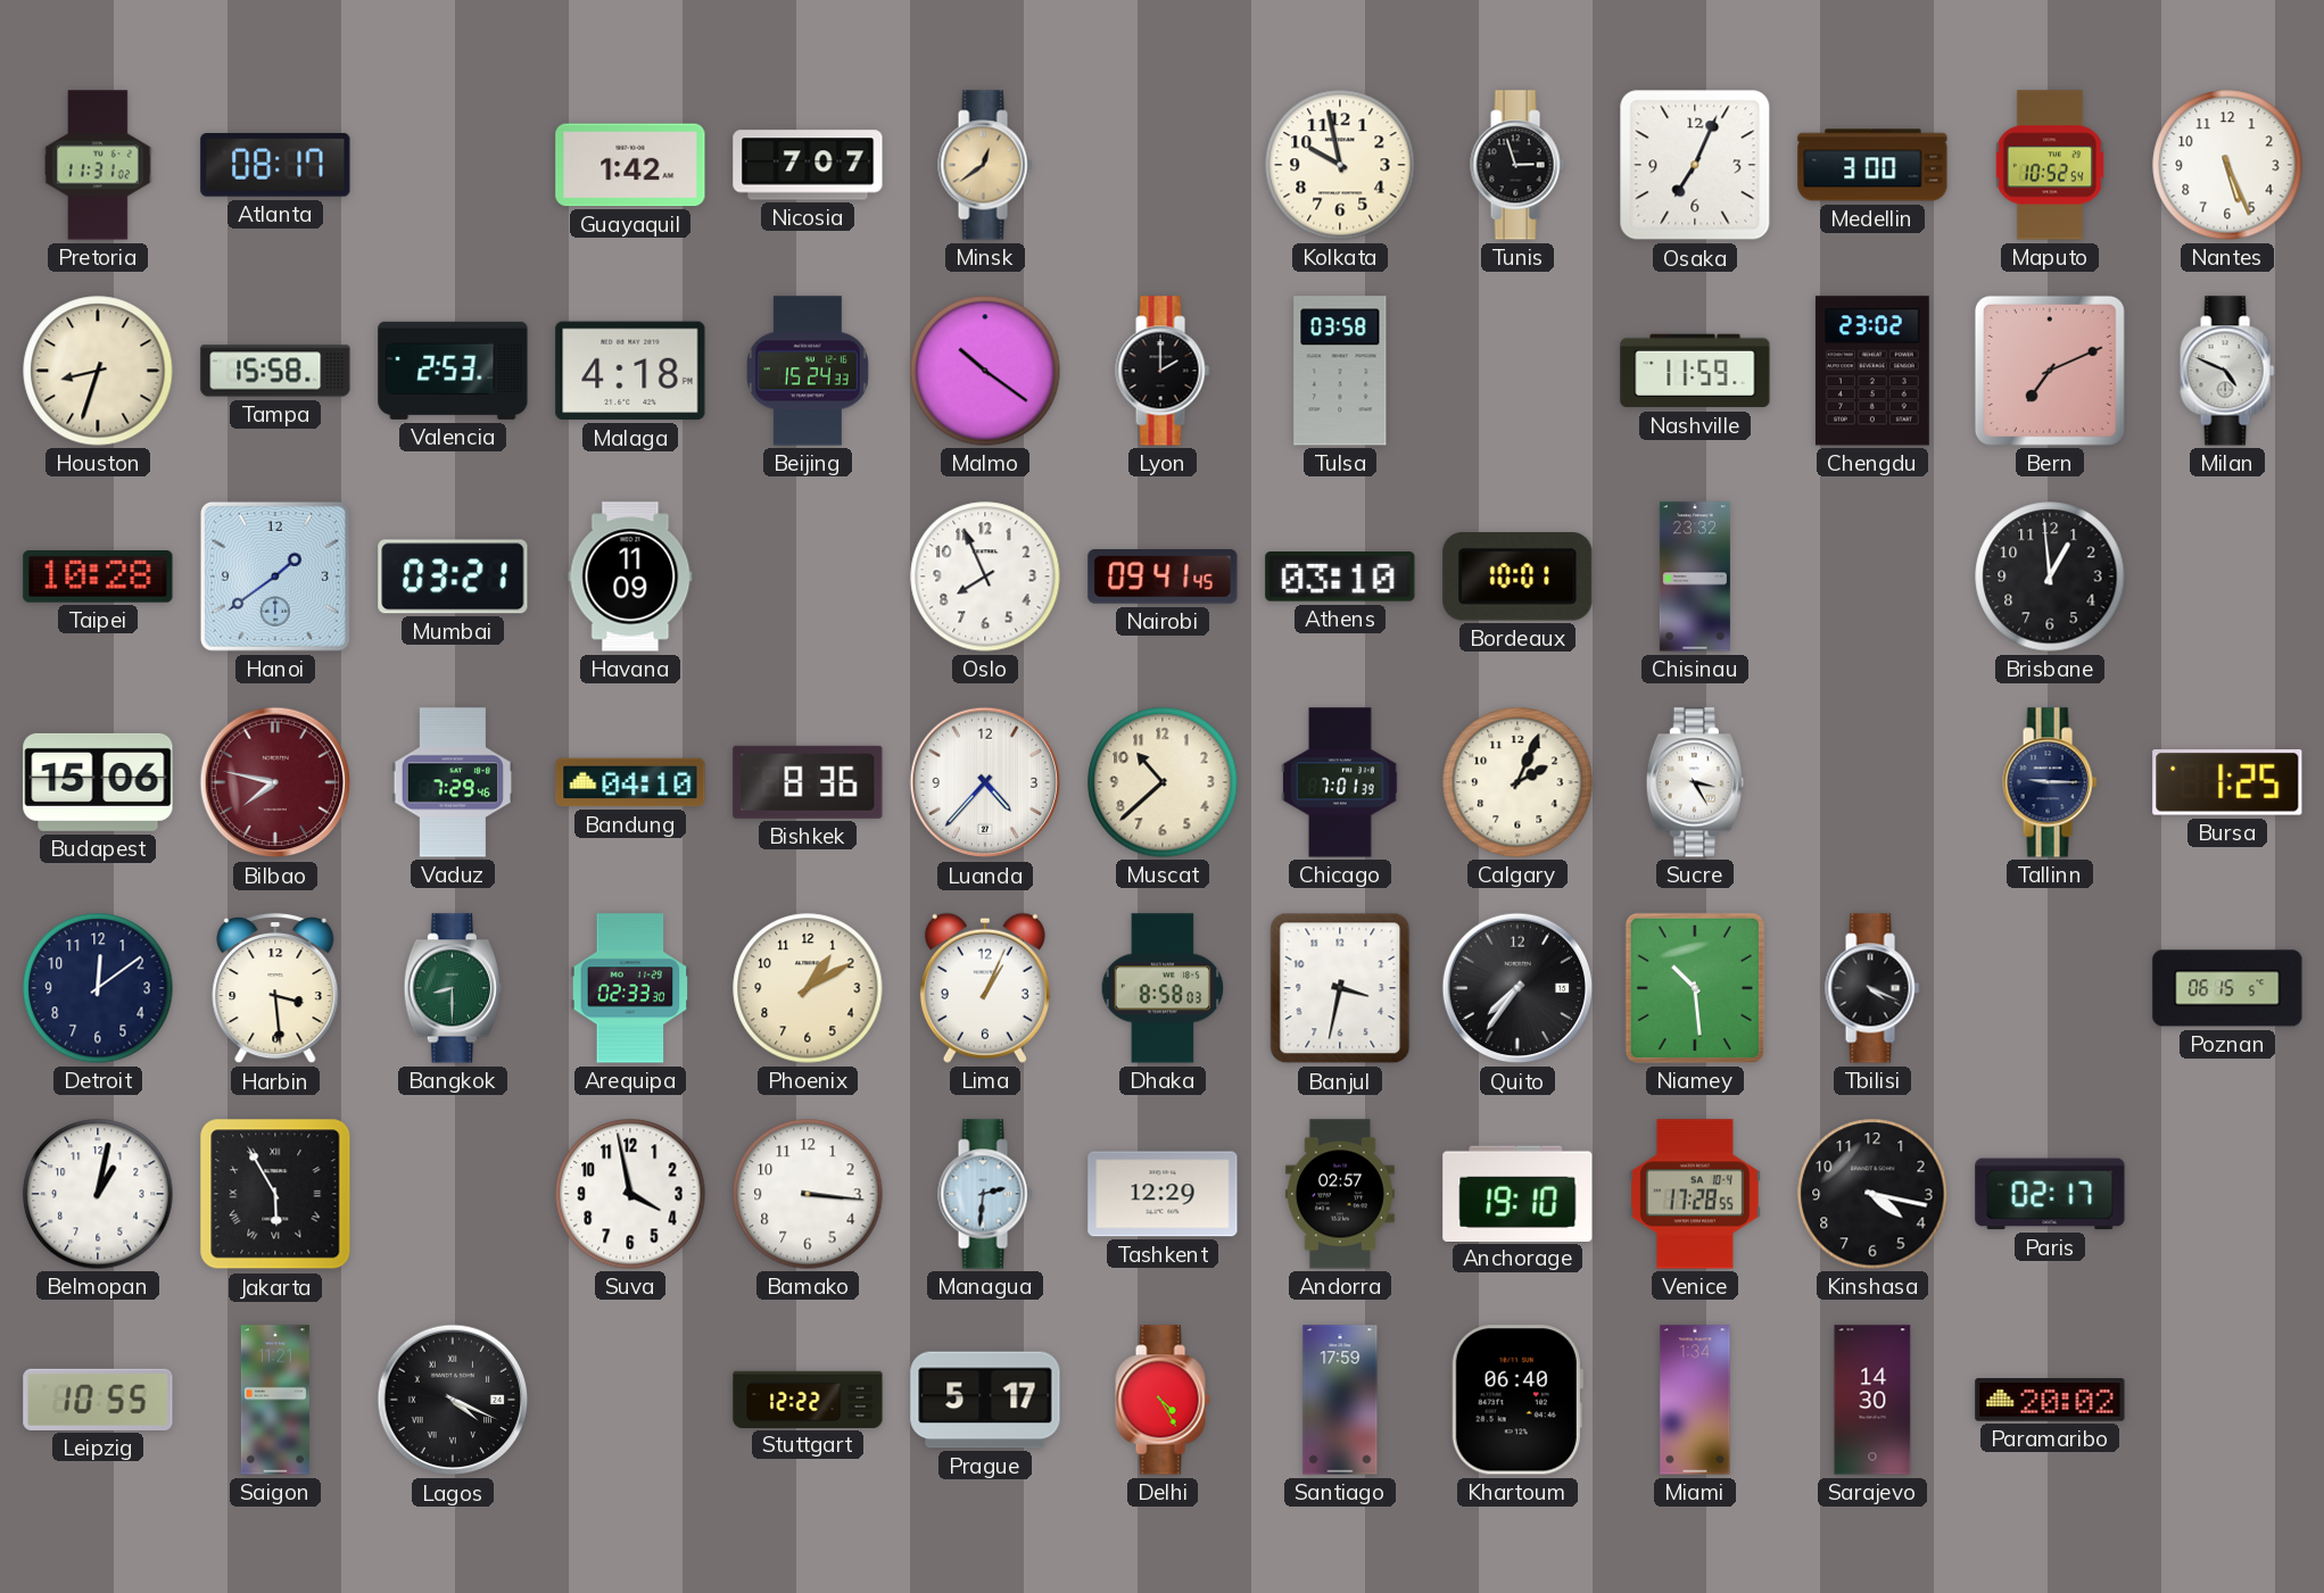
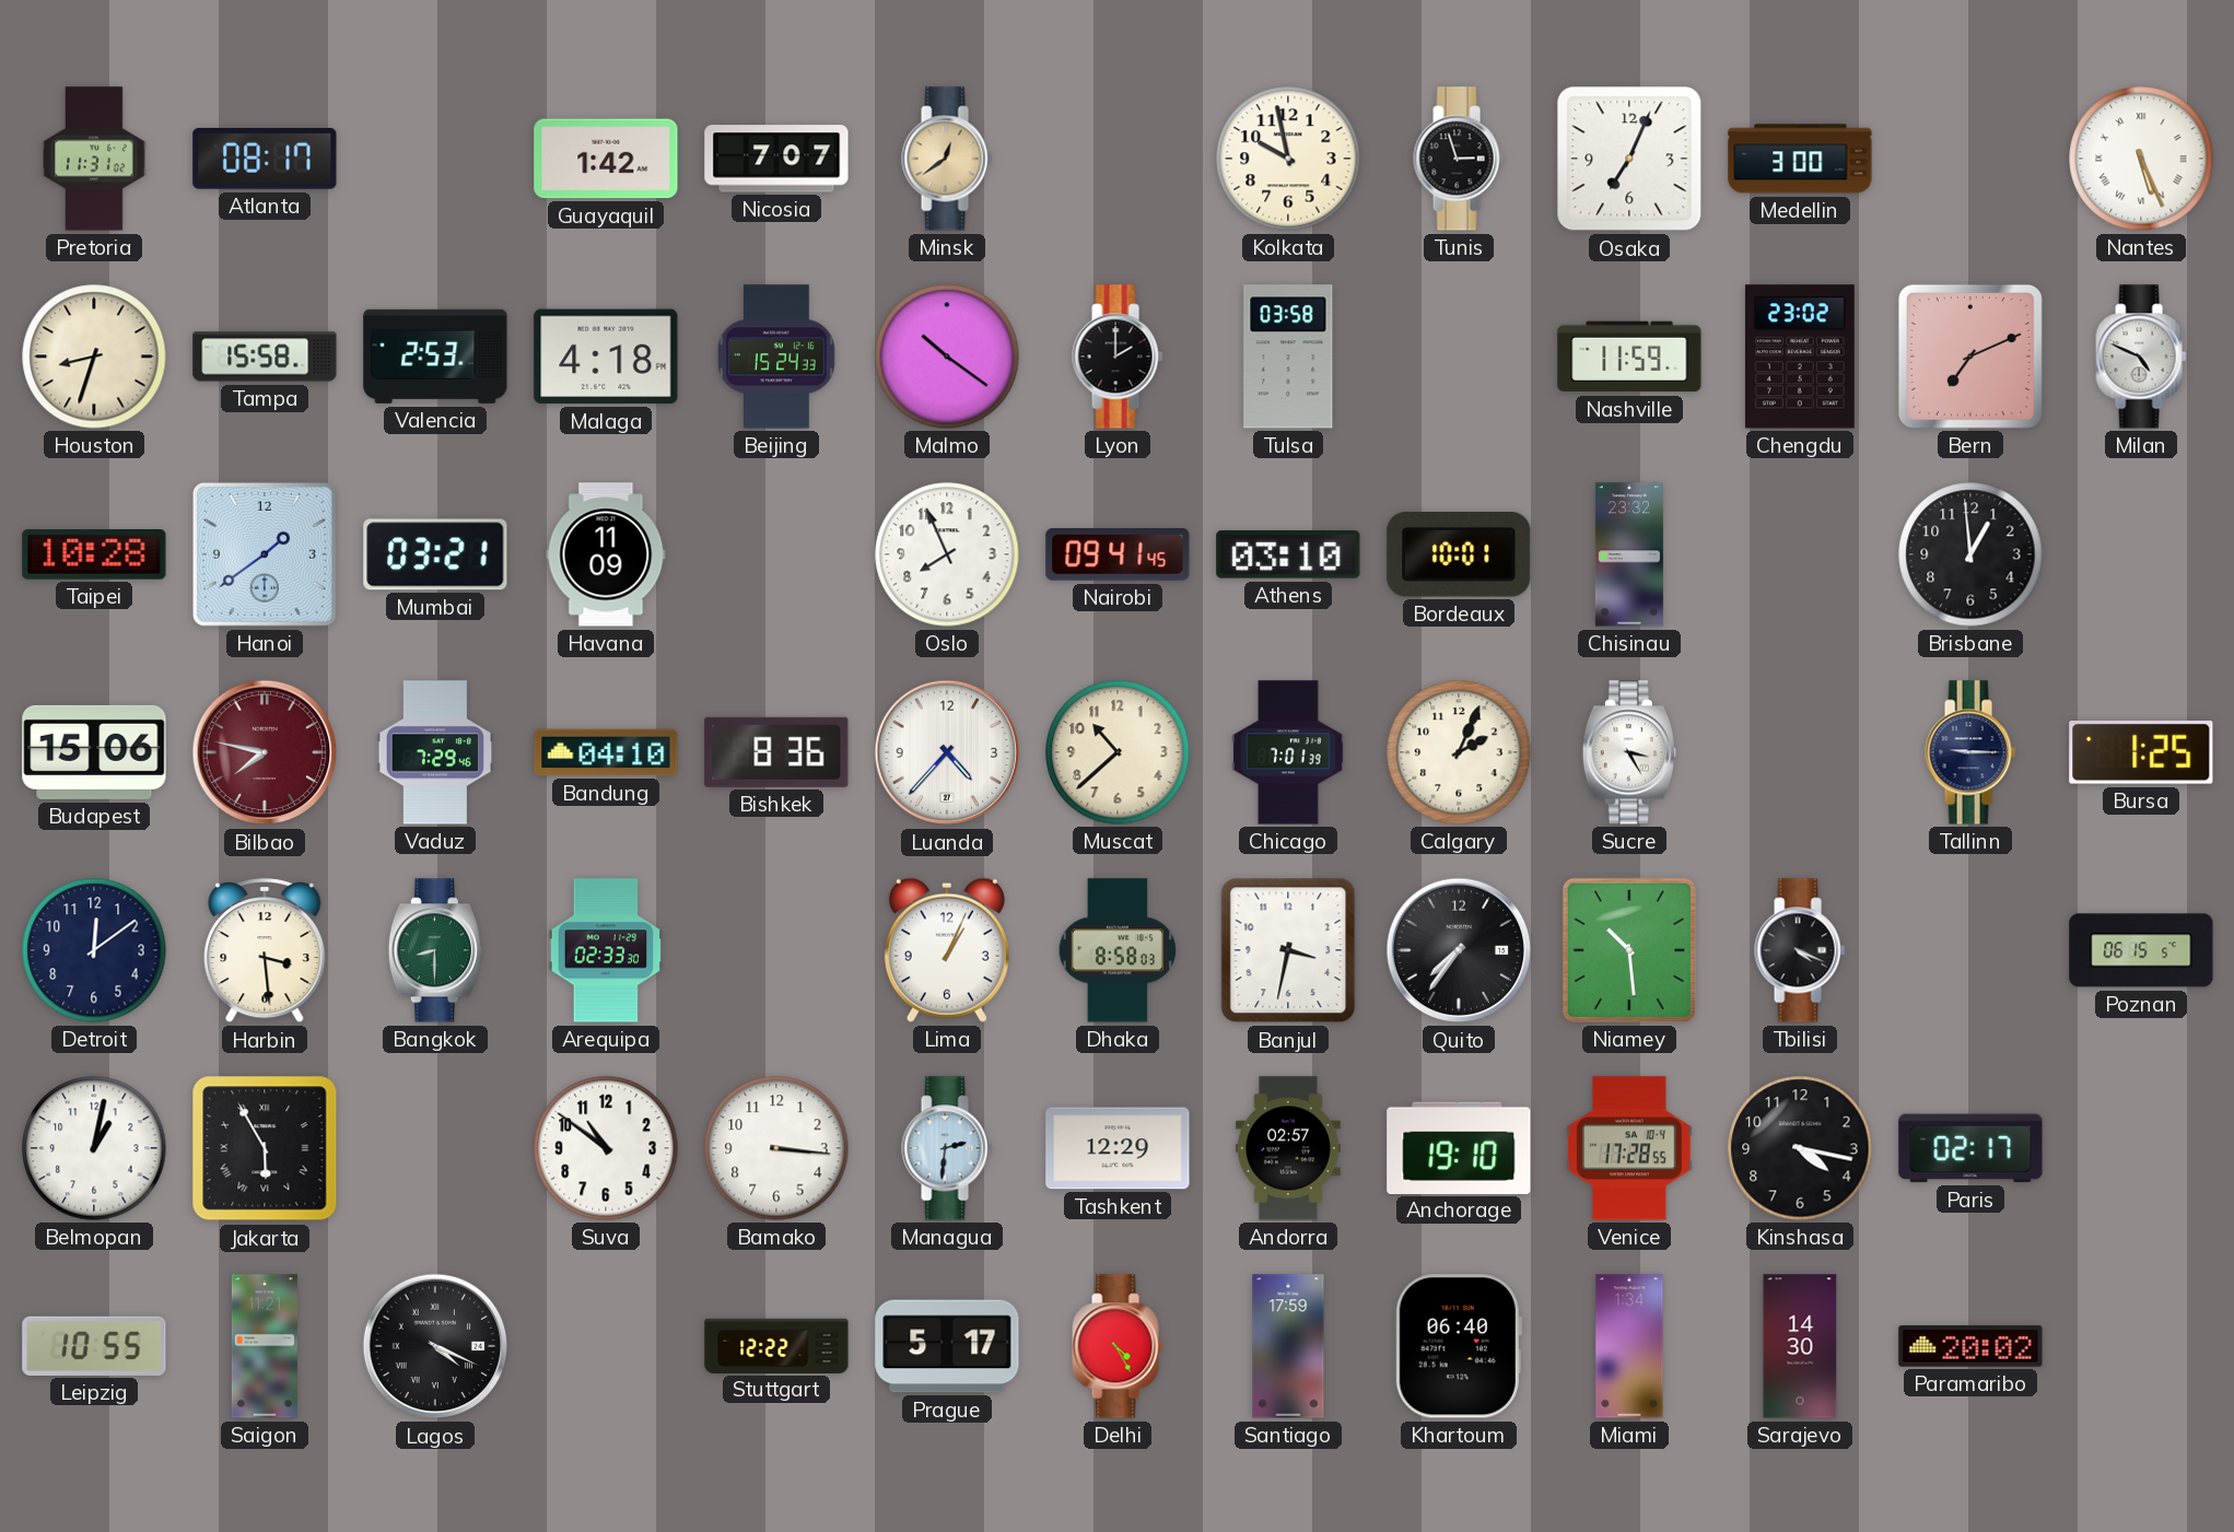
Maputo: 10:52 -> none (2050, 165)
Nantes numerals: Arabic -> Roman (2141, 159)
Phoenix: 1:10 -> none (808, 988)
Suva: 3:58 -> 10:51 (606, 1148)
